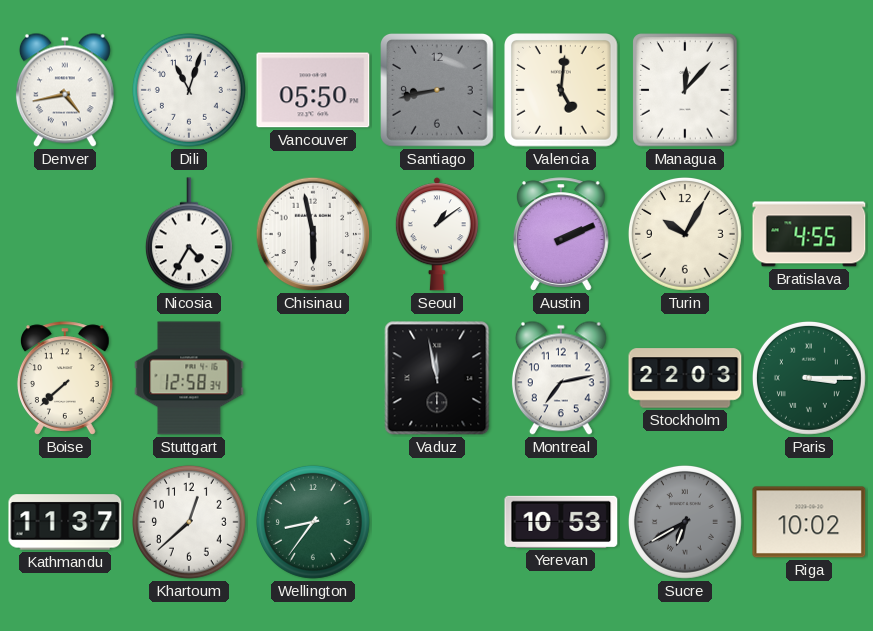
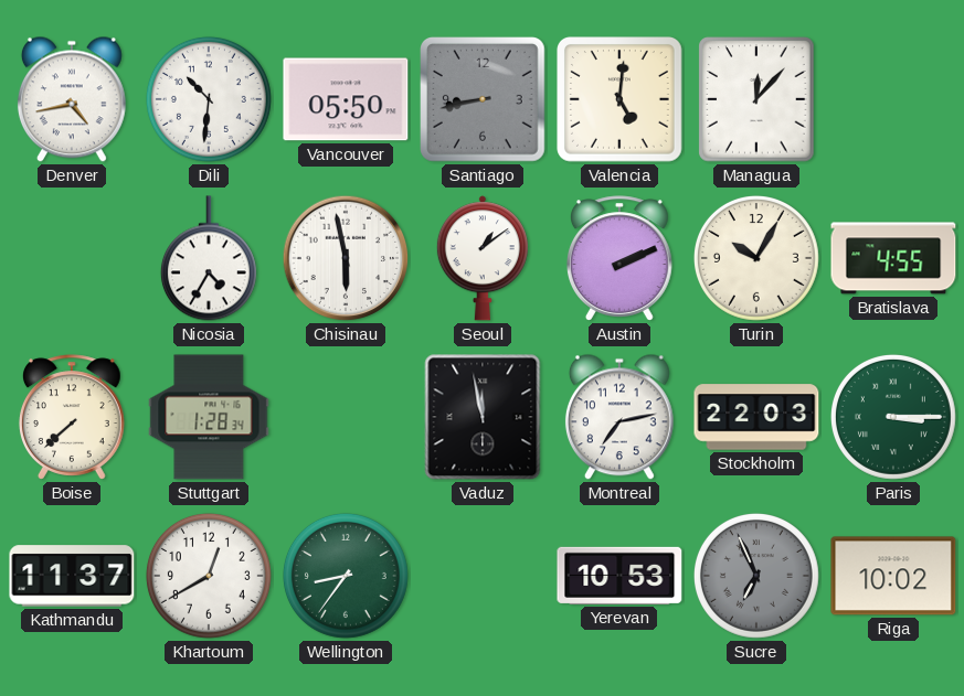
Dili: 11:03 -> 10:31 (209, 99)
Stuttgart: 12:58 -> 1:28 (209, 417)
Khartoum: 12:38 -> 12:40 (209, 576)
Sucre: 6:40 -> 6:56 (756, 576)
